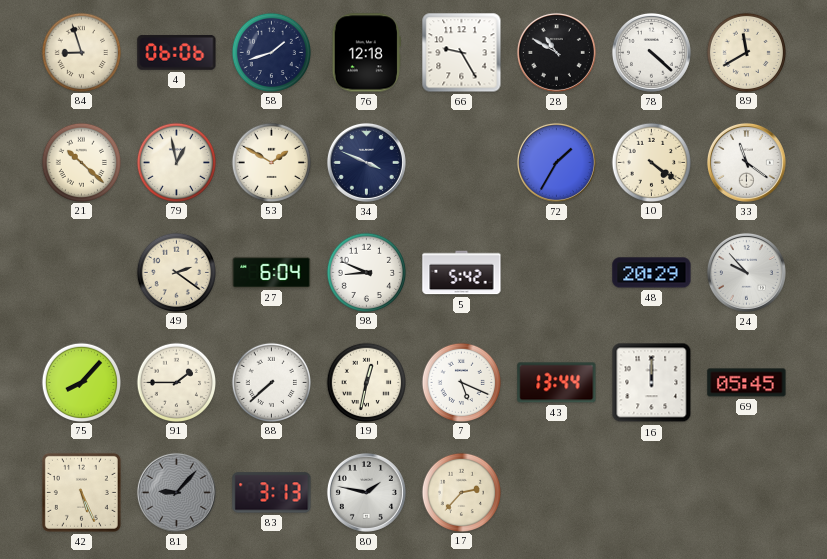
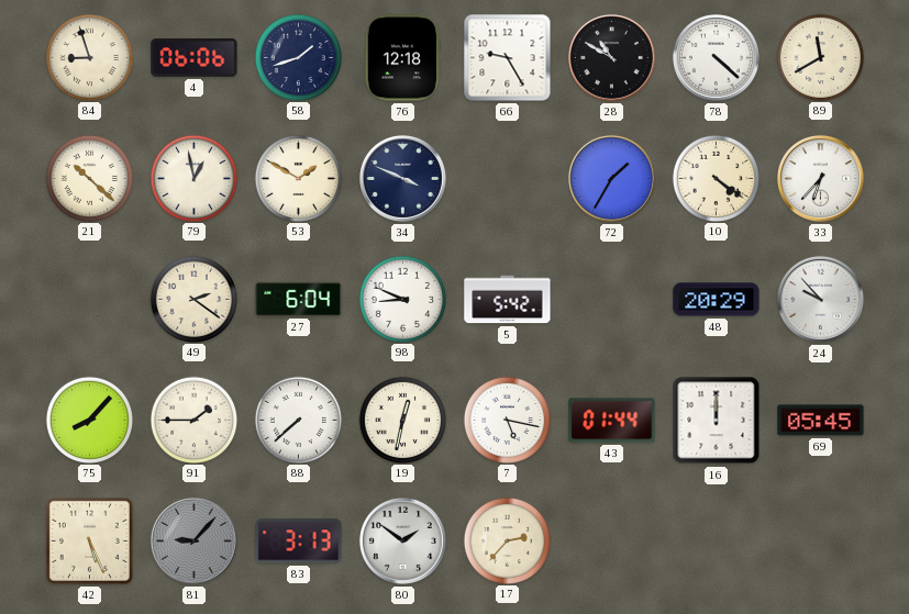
33: 11:21 -> 6:37 (820, 178)
7: 5:19 -> 5:17 (507, 420)
43: 13:44 -> 01:44 (612, 421)
80: 1:47 -> 1:51 (402, 540)
